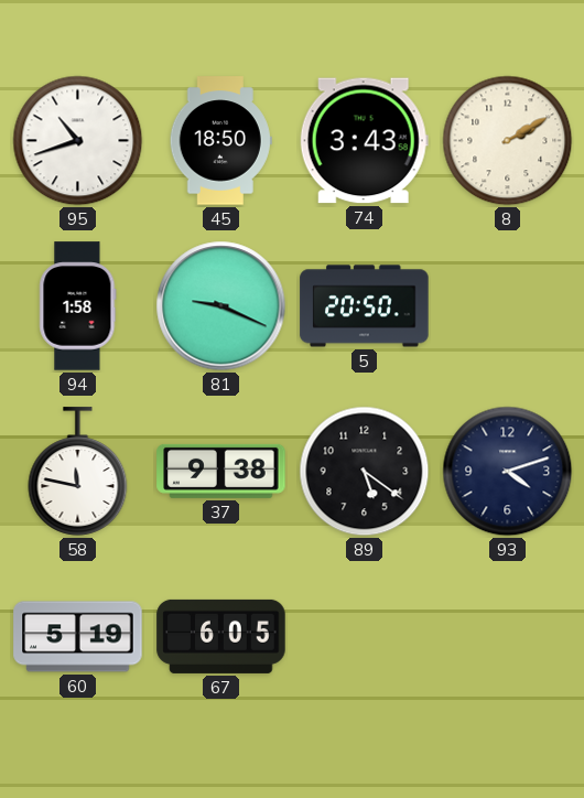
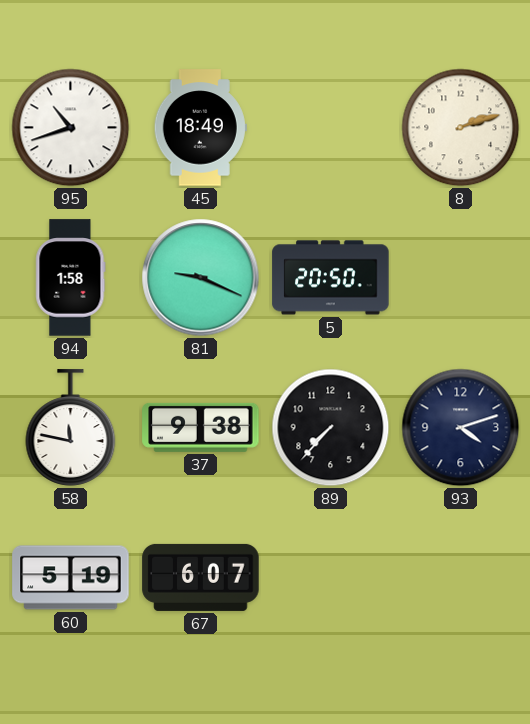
45: 18:50 -> 18:49 (200, 128)
74: 3:43 -> none (364, 141)
8: 2:10 -> 2:12 (461, 128)
89: 5:21 -> 7:37 (331, 428)
67: 6:05 -> 6:07 (201, 577)
